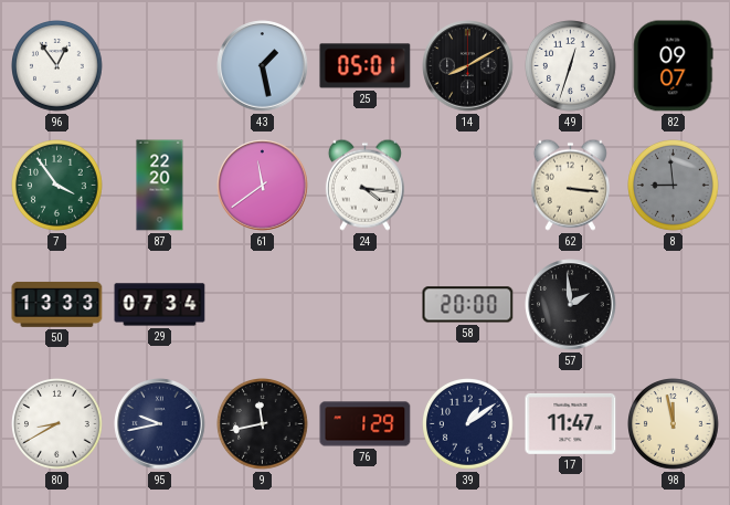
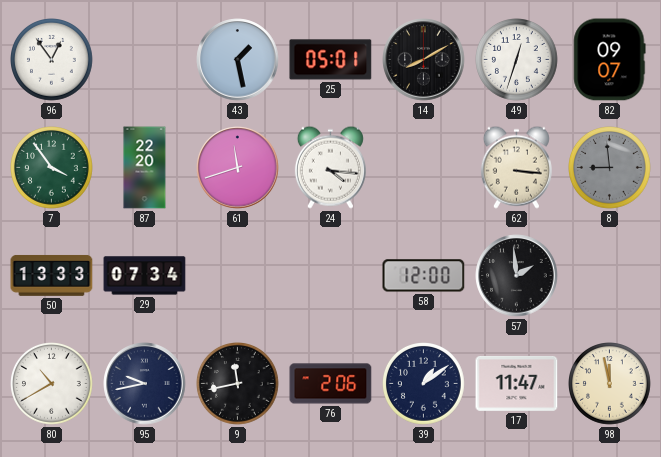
61: 11:39 -> 11:42 (238, 168)
58: 20:00 -> 12:00 (424, 276)
80: 8:40 -> 10:40 (52, 384)
76: 1:29 -> 2:06 (331, 384)
